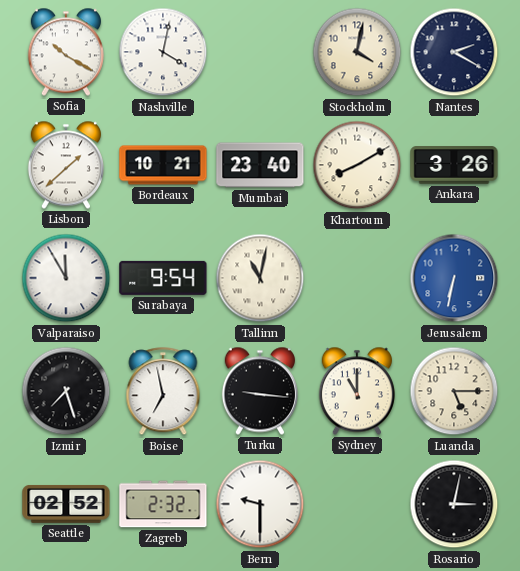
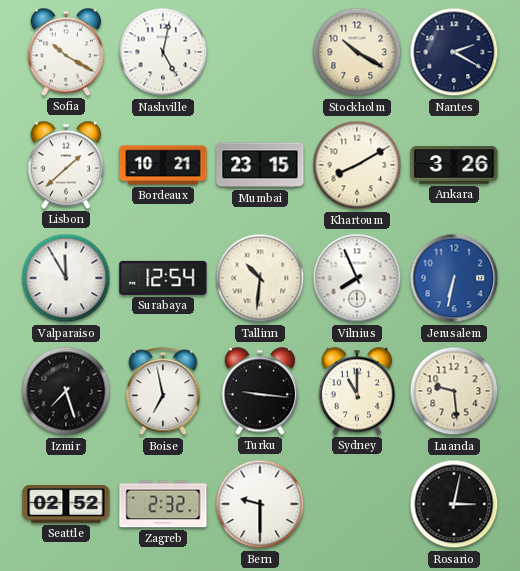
Nashville: 4:02 -> 5:02 (163, 52)
Stockholm: 4:02 -> 10:20 (357, 52)
Mumbai: 23:40 -> 23:15 (260, 165)
Surabaya: 9:54 -> 12:54 (163, 278)
Tallinn: 11:02 -> 10:31 (260, 278)
Vilnius: none -> 7:56 (357, 278)
Luanda: 5:15 -> 9:29 (454, 391)
